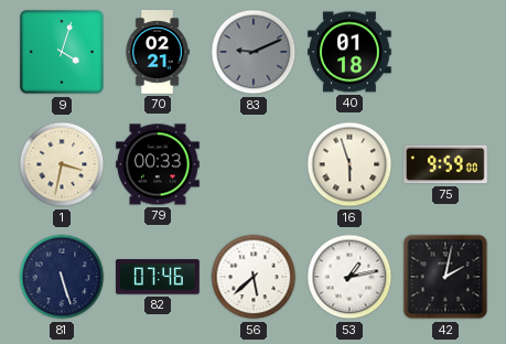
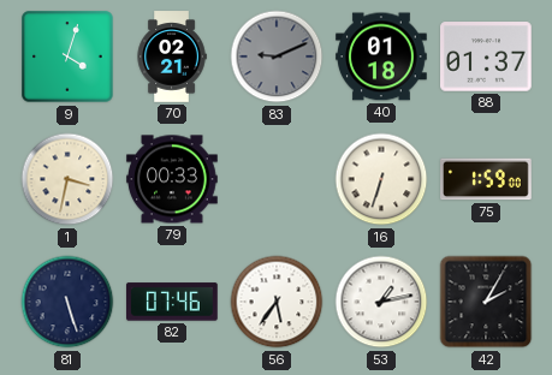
88: none -> 01:37 (487, 56)
16: 5:57 -> 6:33 (381, 179)
75: 9:59 -> 1:59 (486, 179)
56: 5:38 -> 5:36 (277, 302)
42: 2:02 -> 2:05 (486, 302)
